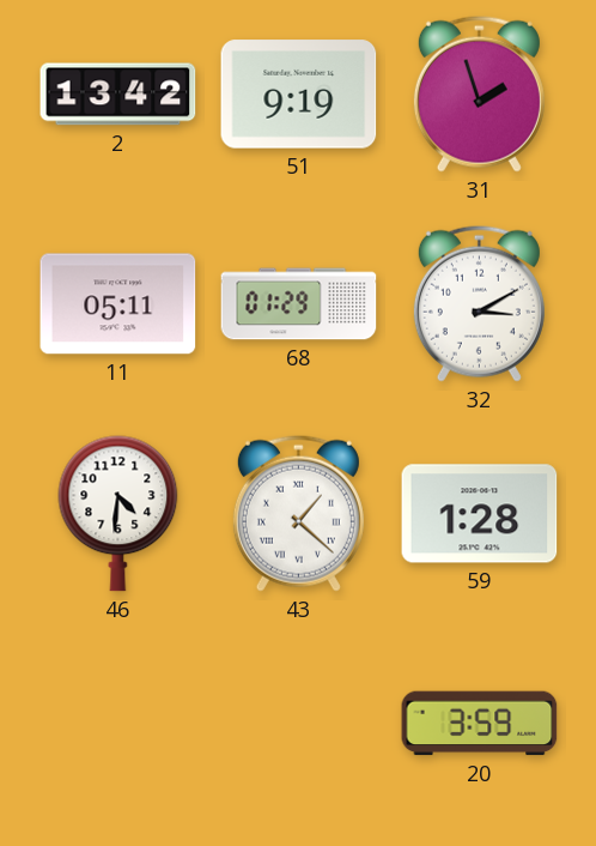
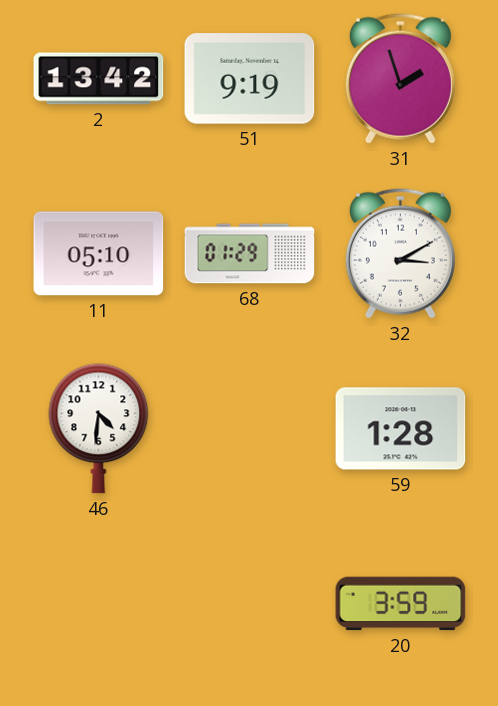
11: 05:11 -> 05:10 (99, 254)
43: 1:22 -> none (298, 513)
